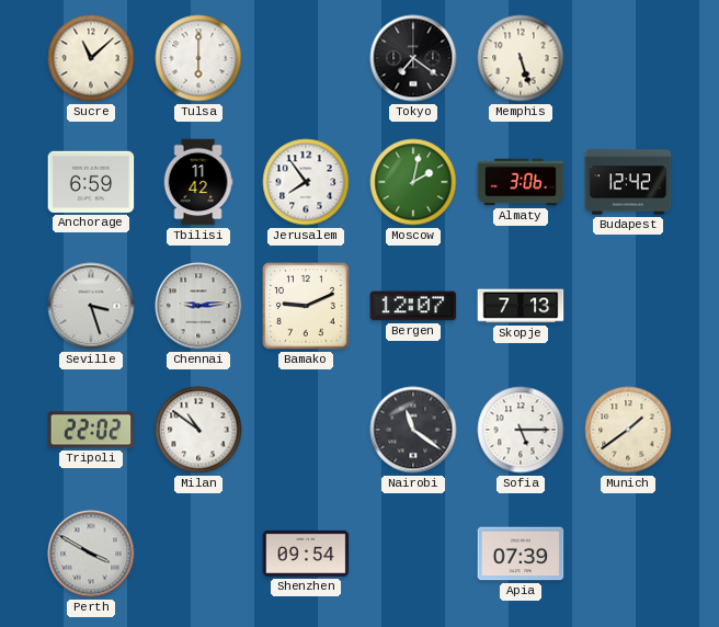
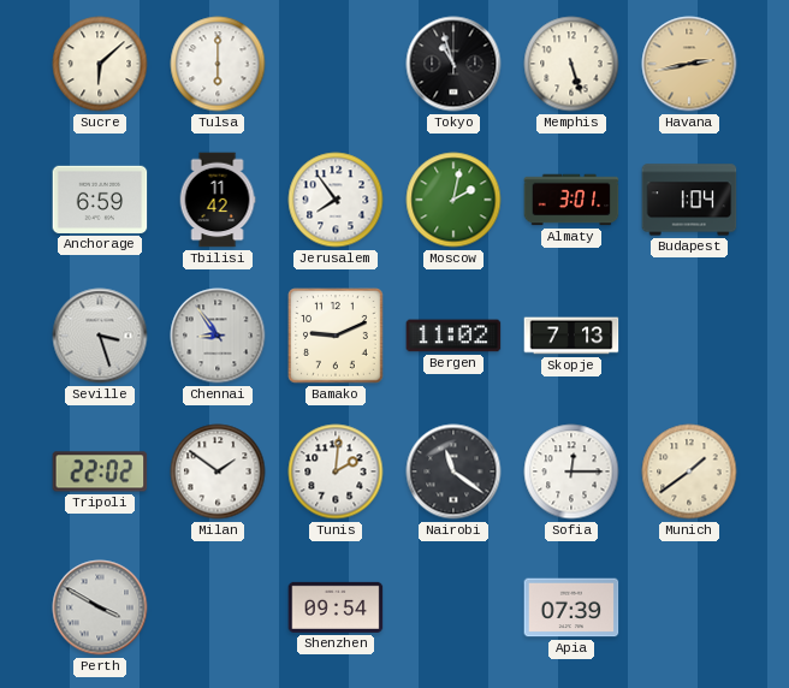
Sucre: 11:08 -> 6:08 (100, 64)
Tokyo: 7:21 -> 10:57 (453, 64)
Havana: none -> 2:43 (689, 64)
Almaty: 3:06 -> 3:01 (571, 200)
Budapest: 12:42 -> 1:04 (689, 200)
Chennai: 9:14 -> 8:54 (218, 336)
Bergen: 12:07 -> 11:02 (453, 336)
Milan: 10:51 -> 1:51 (218, 471)
Tunis: none -> 2:01 (336, 471)
Sofia: 5:15 -> 12:15 (571, 471)
